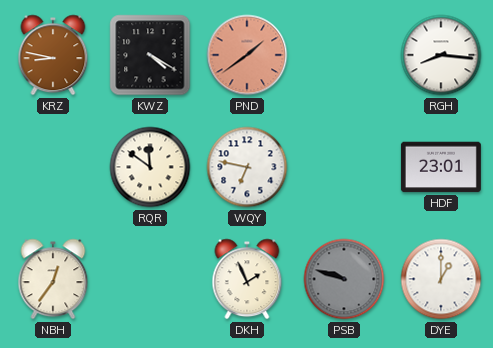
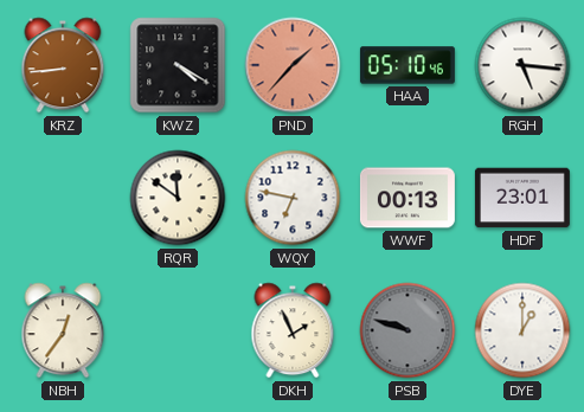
KRZ: 8:47 -> 8:44 (63, 65)
PND: 1:39 -> 1:37 (293, 65)
HAA: none -> 05:10 (407, 65)
RGH: 8:16 -> 5:16 (522, 65)
WWF: none -> 00:13 (407, 198)
